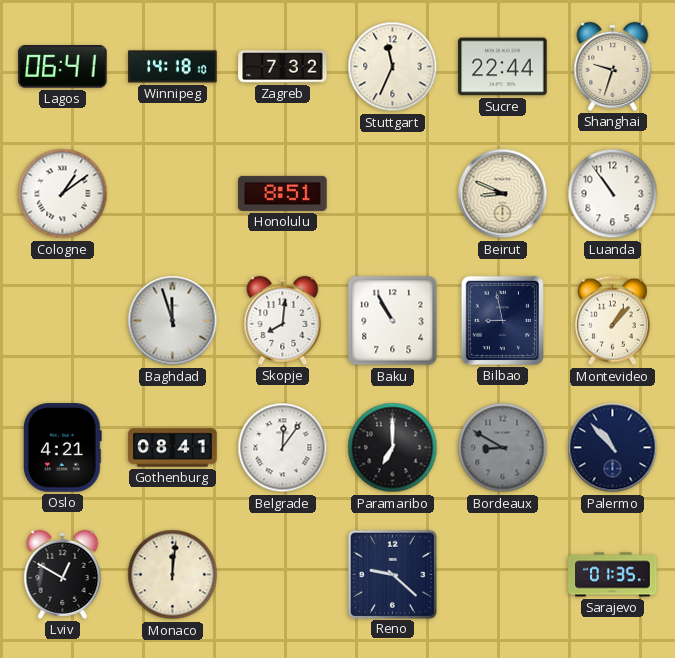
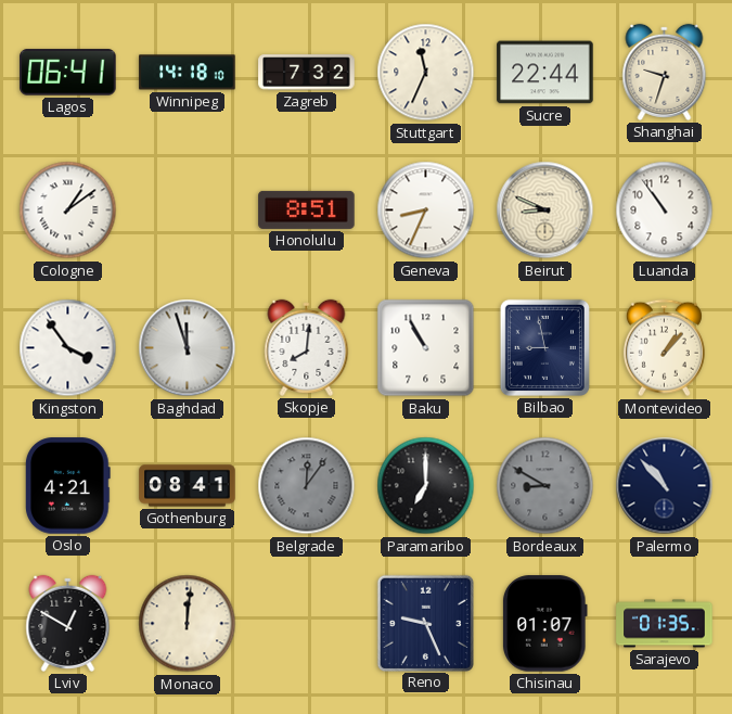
Geneva: none -> 8:34 (426, 211)
Kingston: none -> 3:54 (68, 348)
Belgrade dial: white -> grey (307, 486)
Reno: 9:22 -> 9:26 (425, 623)
Chisinau: none -> 01:07 (545, 624)
